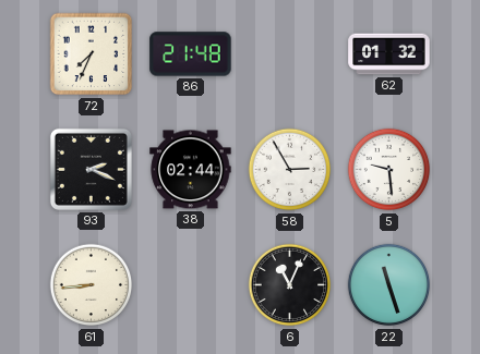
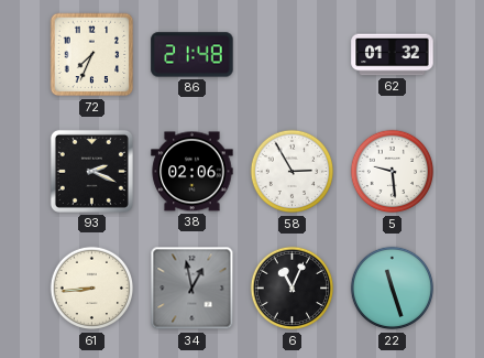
38: 02:44 -> 02:06 (193, 172)
34: none -> 12:58 (193, 289)
